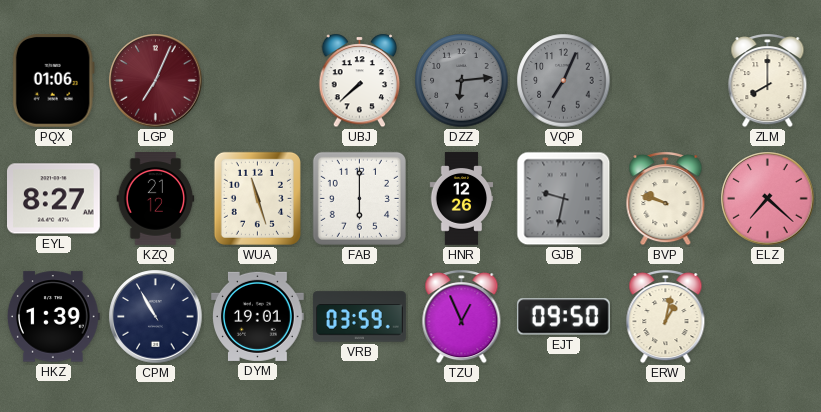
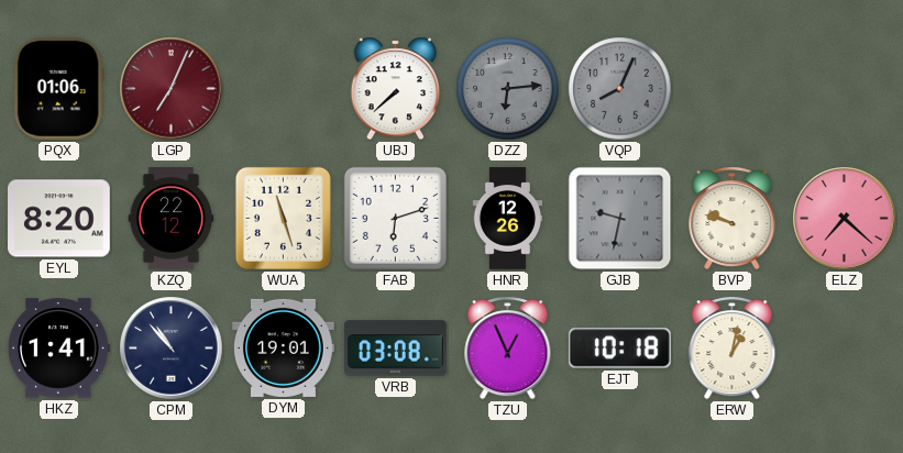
VQP: 7:04 -> 8:04 (620, 89)
ZLM: 8:00 -> none (768, 81)
EYL: 8:27 -> 8:20 (59, 219)
KZQ: 21:12 -> 22:12 (172, 219)
FAB: 6:00 -> 6:12 (395, 218)
HKZ: 1:39 -> 1:41 (58, 349)
CPM: 10:55 -> 10:53 (172, 349)
VRB: 03:59 -> 03:08 (396, 349)
EJT: 09:50 -> 10:18 (619, 349)
